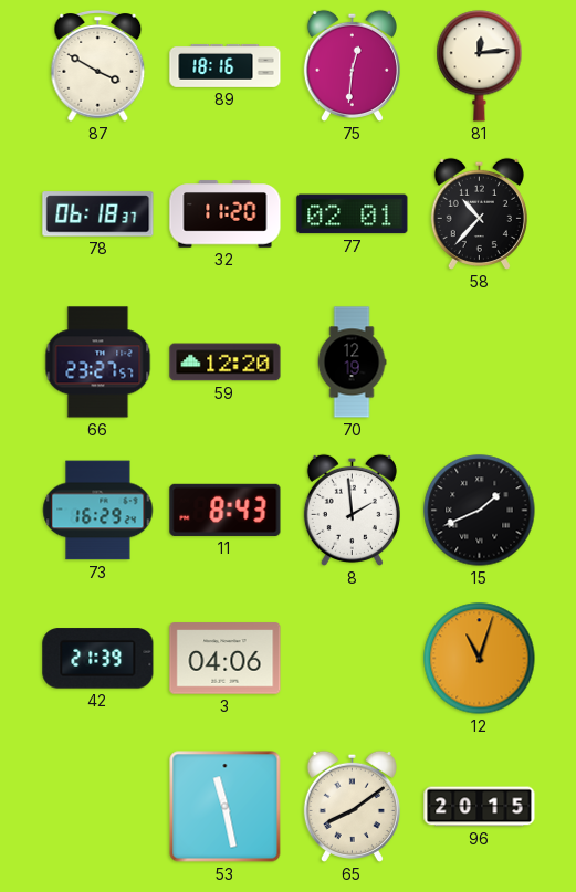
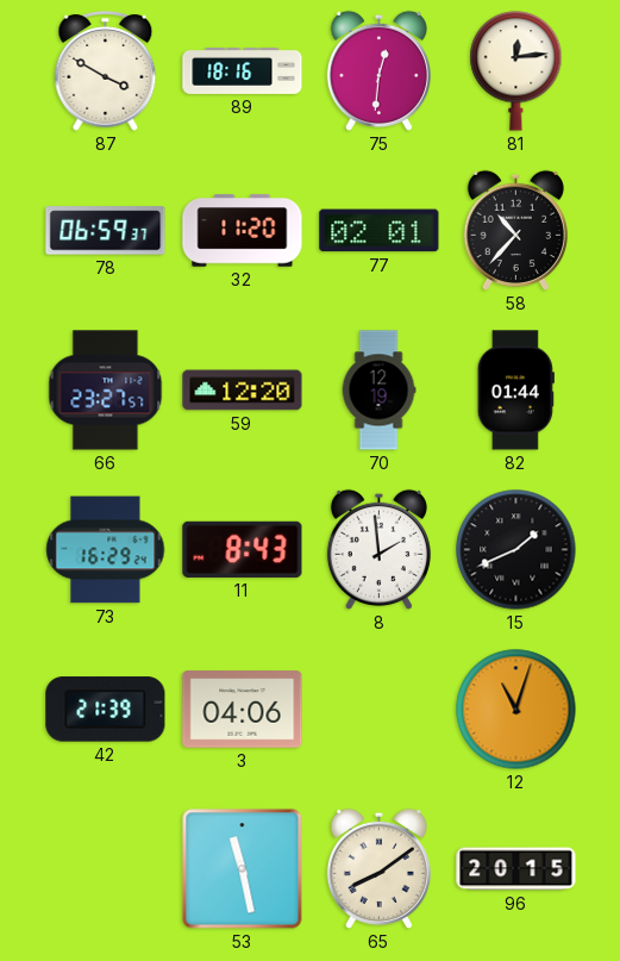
78: 06:18 -> 06:59 (106, 231)
82: none -> 01:44 (515, 391)
